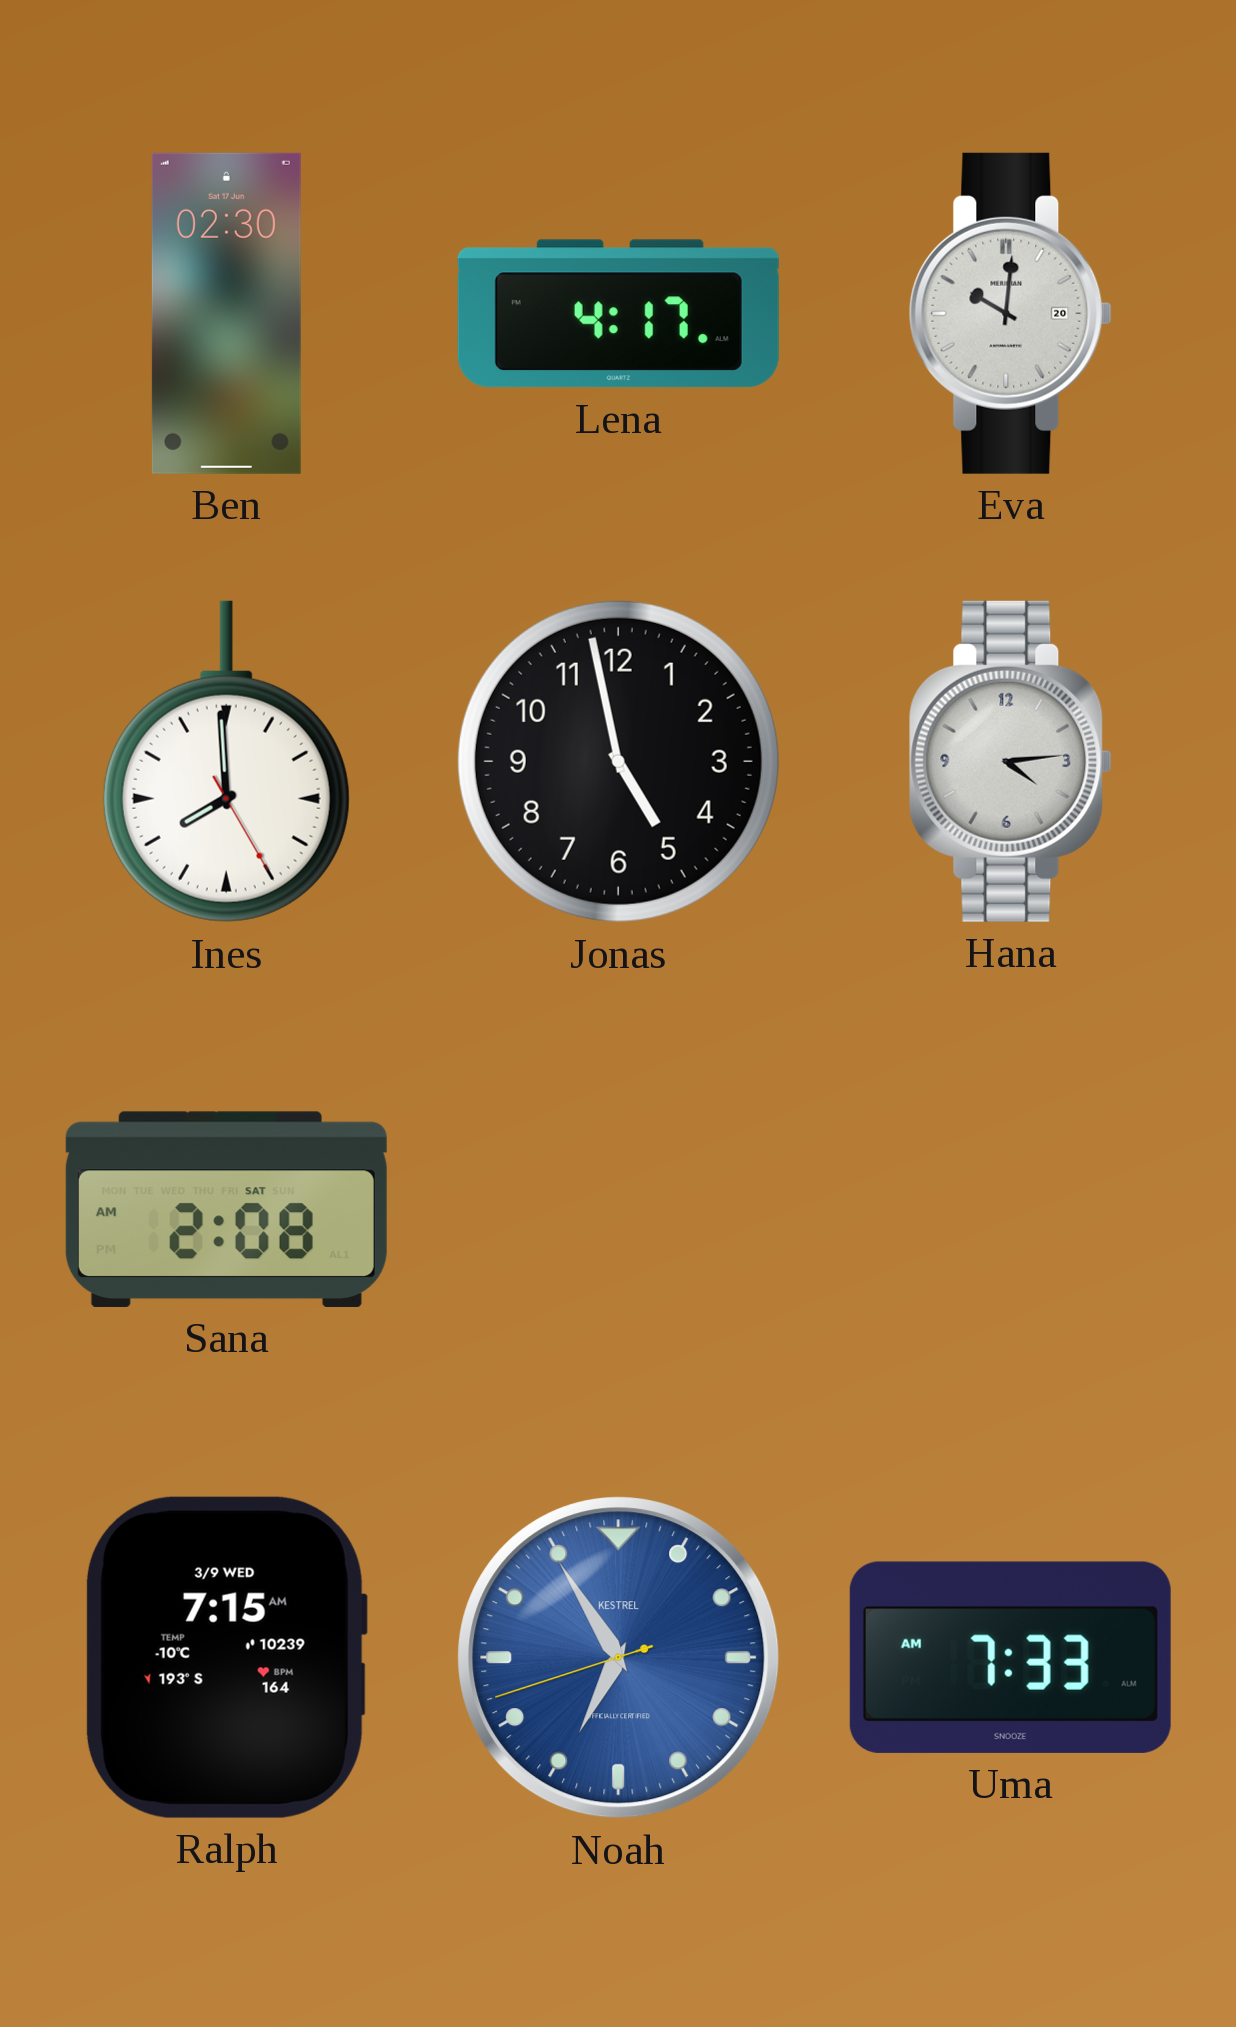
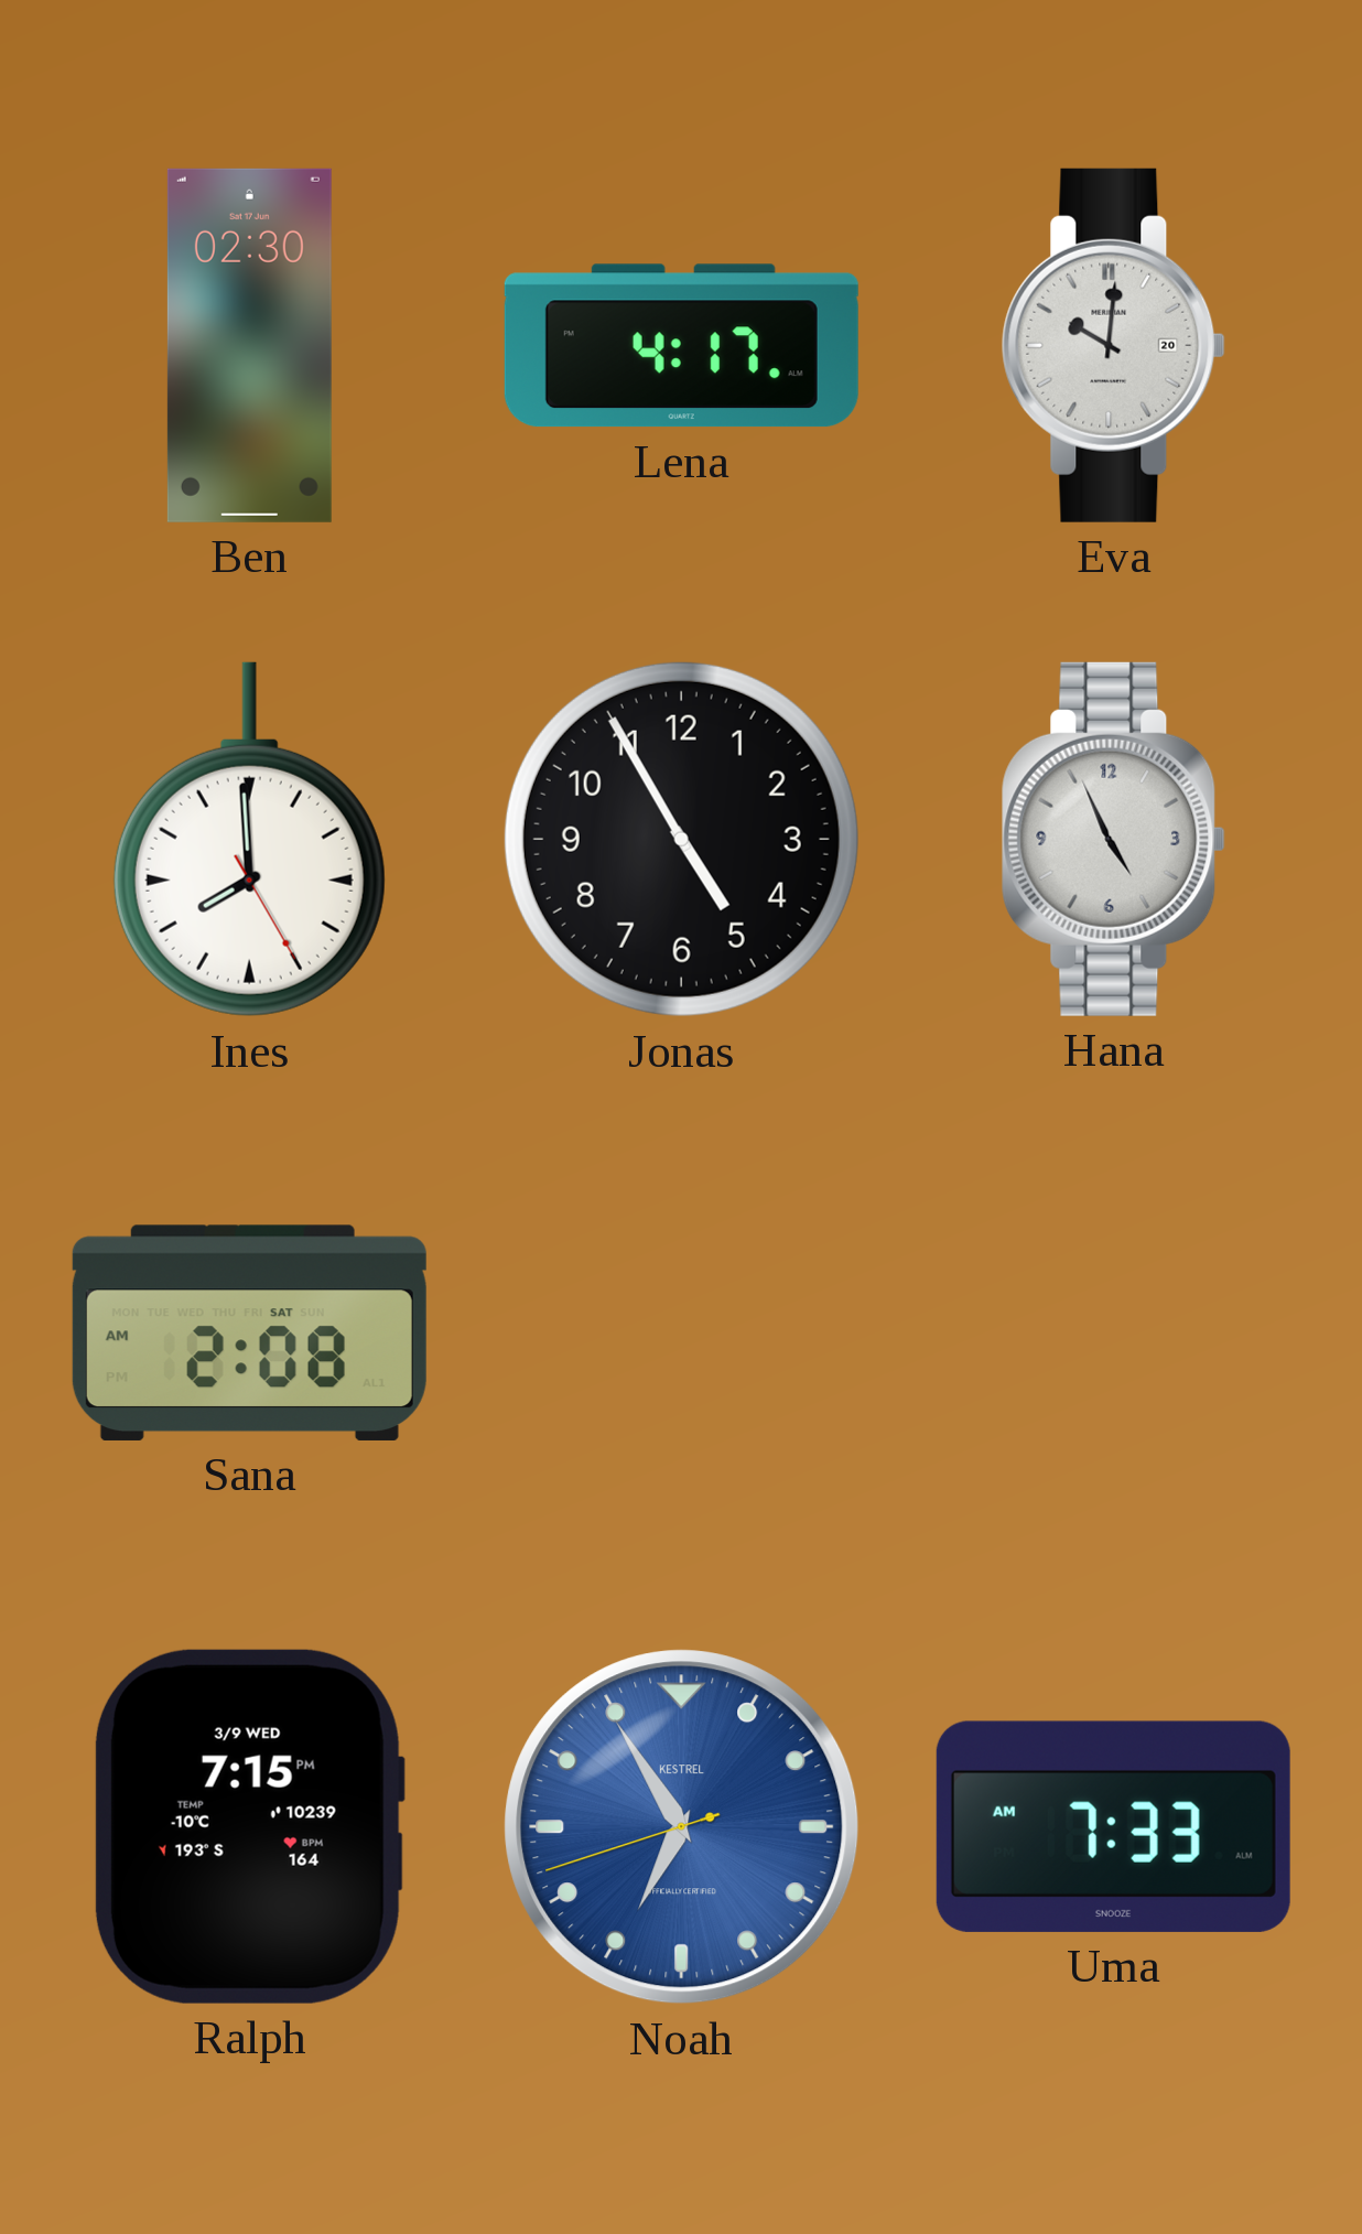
Jonas: 4:58 -> 4:55 (681, 839)
Hana: 4:14 -> 4:56 (1113, 839)
Ralph: 7:15 AM -> 7:15 PM (249, 1826)
